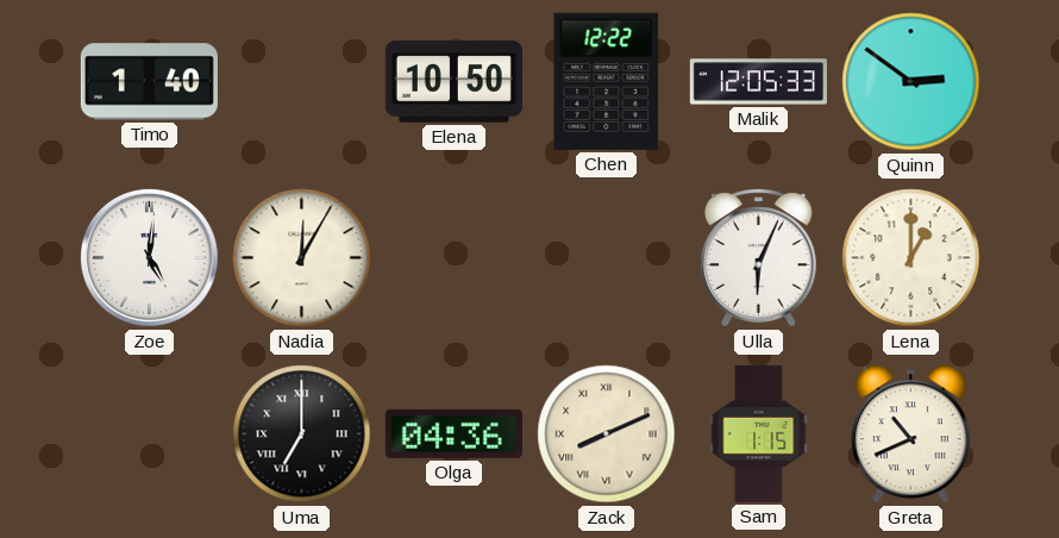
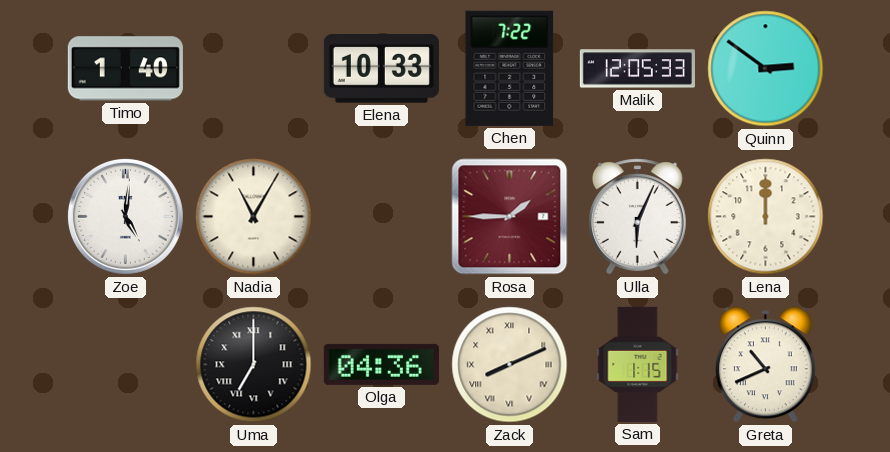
Elena: 10:50 -> 10:33 (381, 69)
Chen: 12:22 -> 7:22 (510, 68)
Nadia: 12:05 -> 11:05 (254, 217)
Rosa: none -> 1:45 (510, 217)
Lena: 1:00 -> 12:00 (766, 217)
